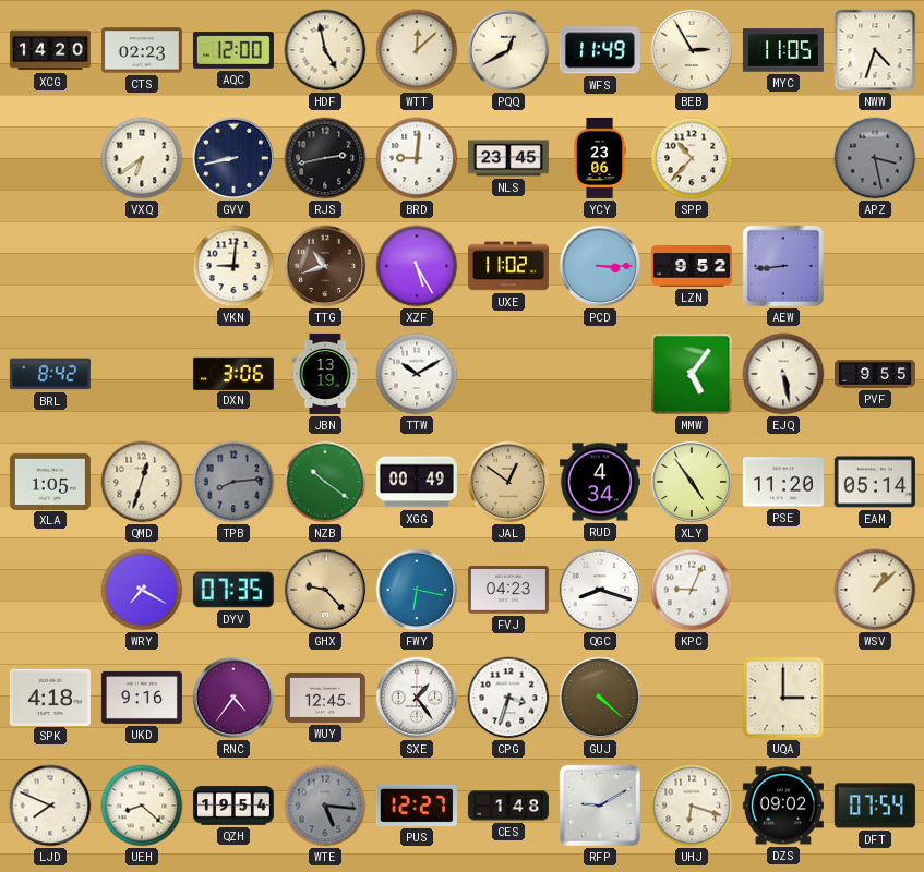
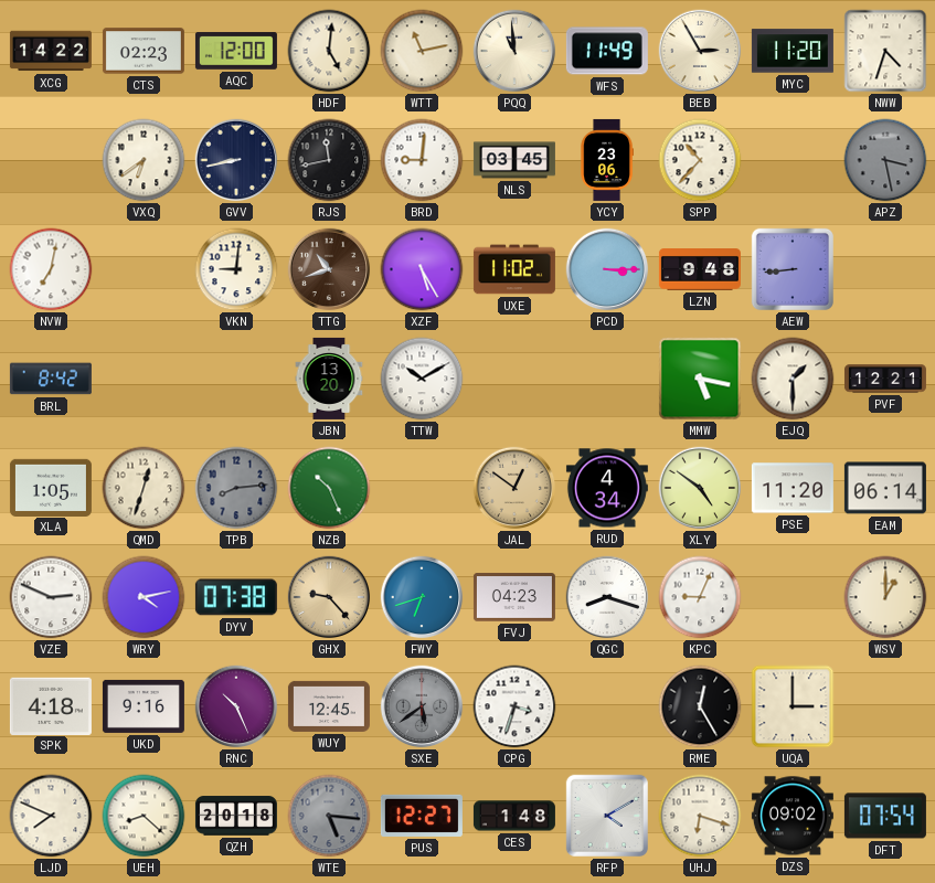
XCG: 14:20 -> 14:22 (51, 51)
HDF: 4:58 -> 5:01 (329, 51)
WTT: 12:08 -> 11:13 (422, 51)
PQQ: 12:40 -> 10:59 (514, 51)
MYC: 11:05 -> 11:20 (793, 51)
RJS: 2:43 -> 11:43 (329, 160)
NLS: 23:45 -> 03:45 (514, 160)
NVW: none -> 7:02 (51, 269)
LZN: 9:52 -> 9:48 (700, 270)
DXN: 3:06 -> none (233, 373)
JBN: 13:19 -> 13:20 (329, 379)
MMW: 5:06 -> 5:17 (700, 379)
EJQ: 5:28 -> 1:30 (793, 379)
PVF: 9:55 -> 12:21 (885, 379)
NZB: 10:21 -> 10:26 (329, 488)
XGG: 00:49 -> none (417, 482)
XLY: 4:54 -> 4:51 (700, 488)
EAM: 05:14 -> 06:14 (885, 488)
VZE: none -> 2:49 (51, 597)
WRY: 7:20 -> 4:13 (144, 597)
DYV: 07:35 -> 07:38 (236, 597)
FWY: 6:17 -> 6:42 (422, 597)
WSV: 1:08 -> 1:00 (885, 597)
RNC: 4:36 -> 10:26 (236, 706)
SXE: 1:24 -> 5:39 (422, 706)
SXE dial: white -> grey (422, 706)
GUJ: 4:22 -> none (600, 698)
RME: none -> 12:25 (700, 706)
QZH: 19:54 -> 20:18 (236, 816)
RFP: 9:10 -> 4:10 (607, 816)
